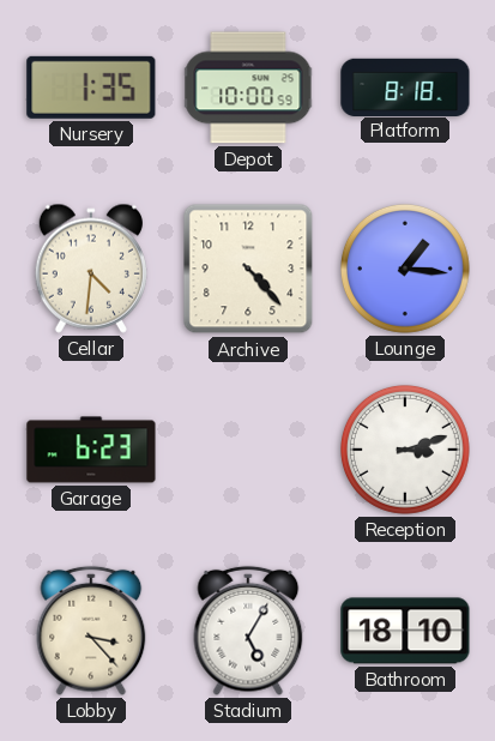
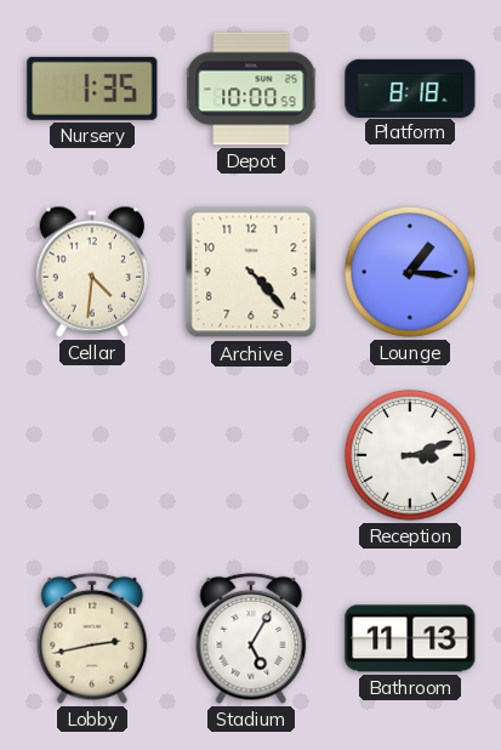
Garage: 6:23 -> none (91, 450)
Lobby: 3:23 -> 2:43 (92, 638)
Bathroom: 18:10 -> 11:13 (410, 638)
